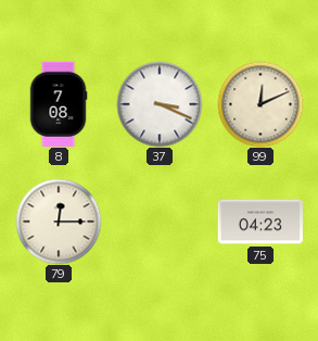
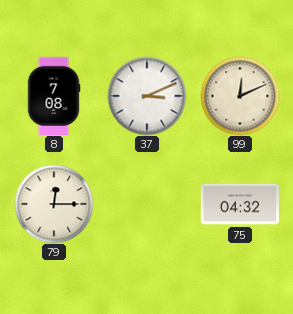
37: 3:19 -> 3:11 (147, 96)
75: 04:23 -> 04:32 (239, 204)
